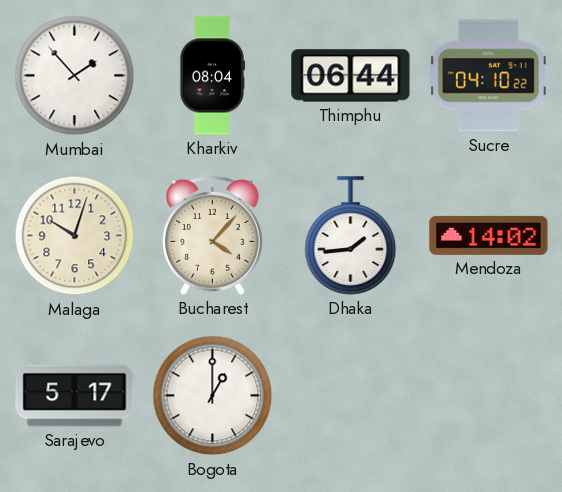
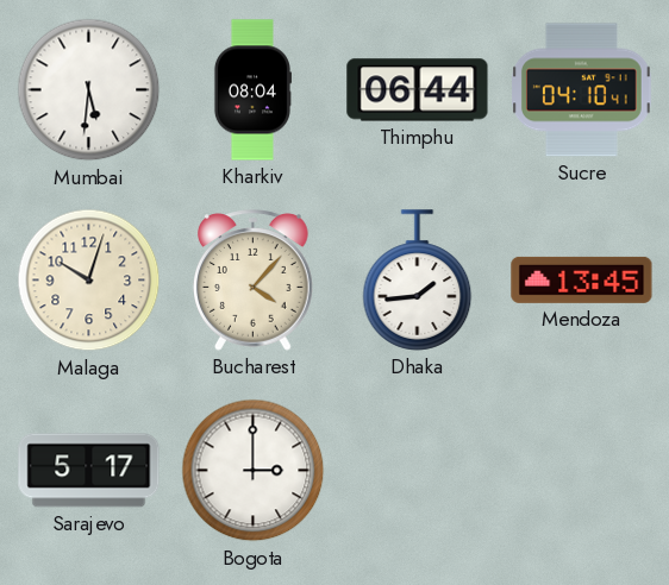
Mumbai: 1:53 -> 5:31 (89, 90)
Sucre: 04:10:22 -> 04:10:41 (582, 90)
Mendoza: 14:02 -> 13:45 (582, 279)
Bogota: 1:00 -> 3:00 (254, 471)
